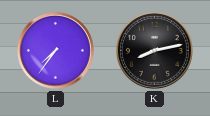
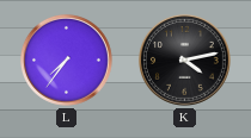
K: 8:13 -> 4:13 (184, 59)
